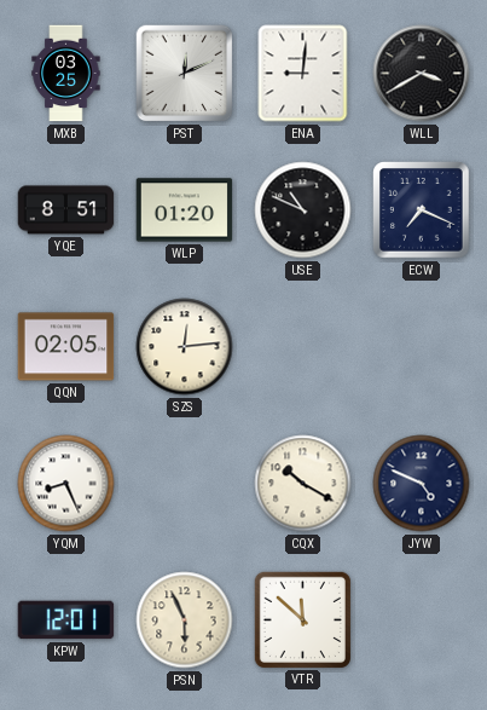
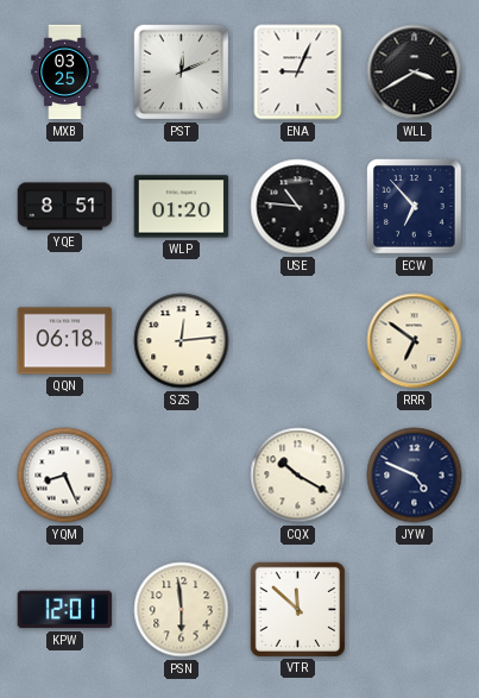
ENA: 9:01 -> 9:04 (298, 73)
USE: 10:49 -> 10:46 (298, 207)
ECW: 7:19 -> 6:53 (415, 207)
QQN: 02:05 -> 06:18 (65, 341)
RRR: none -> 6:51 (415, 341)
PSN: 5:56 -> 5:59 (182, 610)
